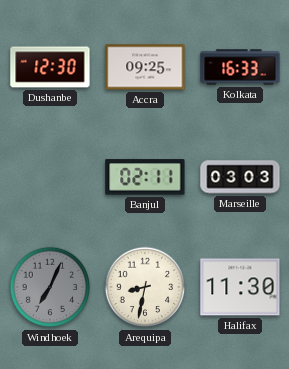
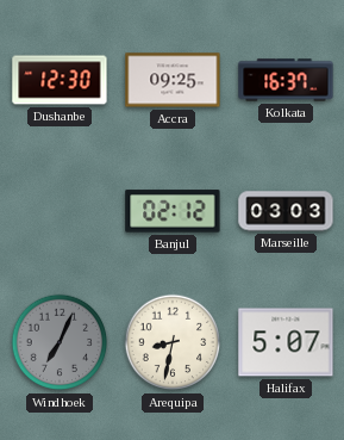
Kolkata: 16:33 -> 16:37 (286, 80)
Banjul: 02:11 -> 02:12 (173, 211)
Halifax: 11:30 -> 5:07 (286, 342)
